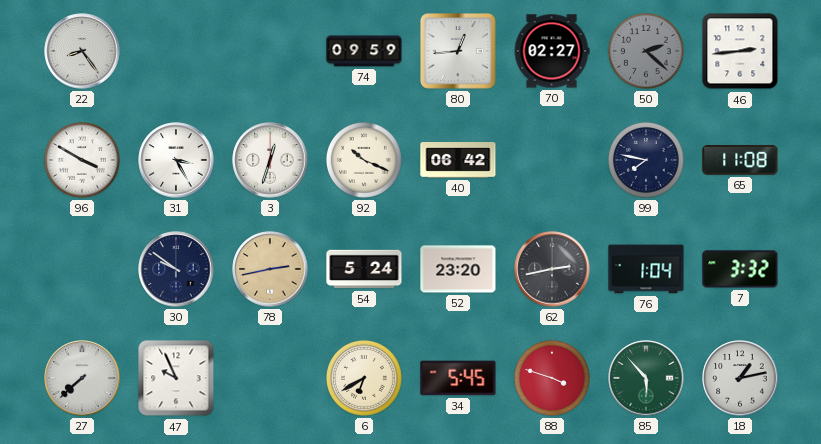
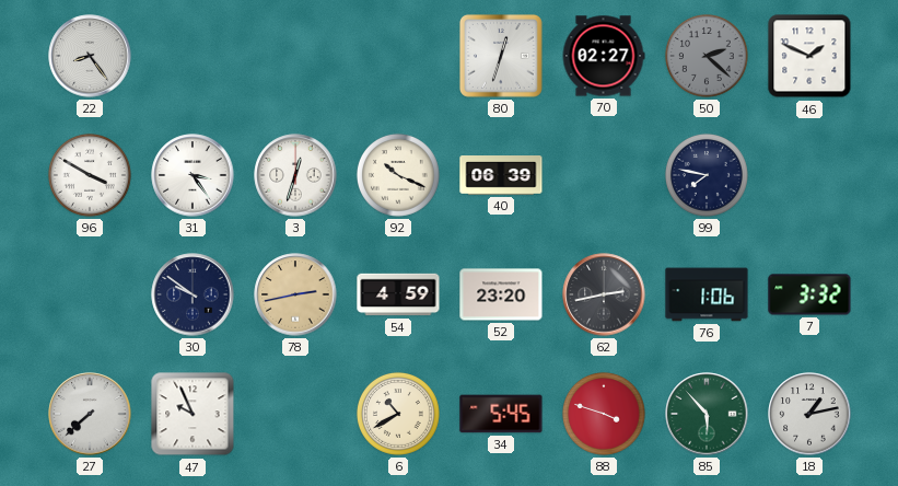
74: 09:59 -> none (364, 51)
80: 12:44 -> 12:33 (501, 56)
46: 2:44 -> 1:49 (809, 56)
31: 3:25 -> 3:24 (193, 175)
40: 06:42 -> 06:39 (501, 176)
65: 11:08 -> none (740, 161)
54: 5:24 -> 4:59 (398, 294)
76: 1:04 -> 1:06 (707, 294)
6: 6:40 -> 10:40 (398, 414)
